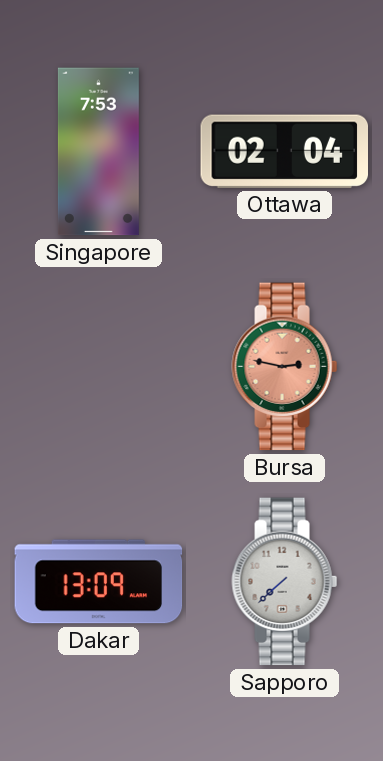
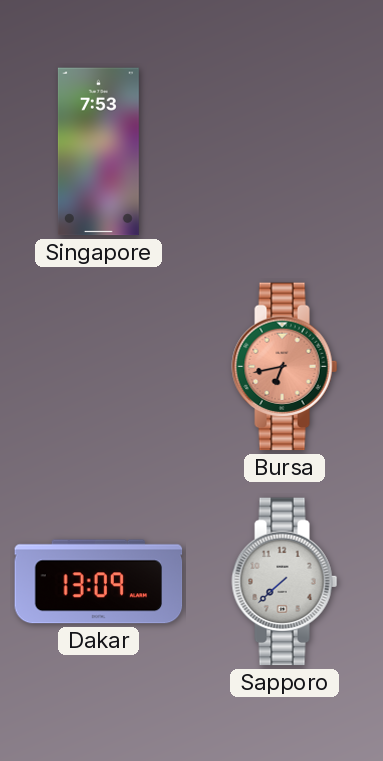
Ottawa: 02:04 -> none (285, 151)
Bursa: 2:47 -> 6:43 (285, 367)
